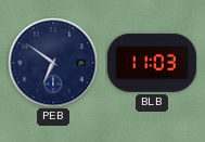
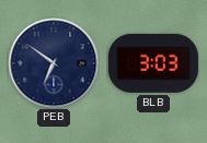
BLB: 11:03 -> 3:03 (153, 63)
